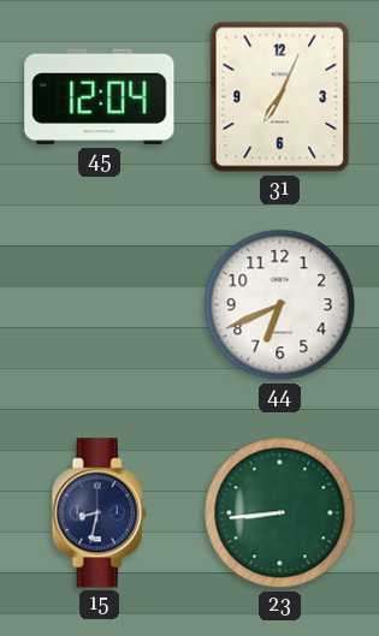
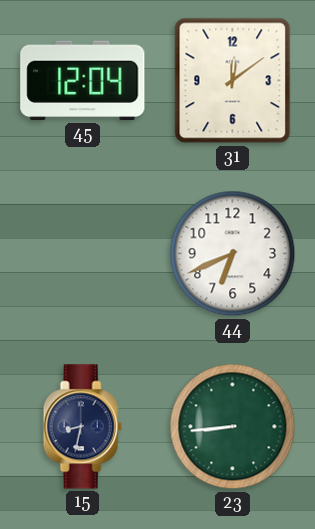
31: 7:04 -> 12:09 (233, 81)
